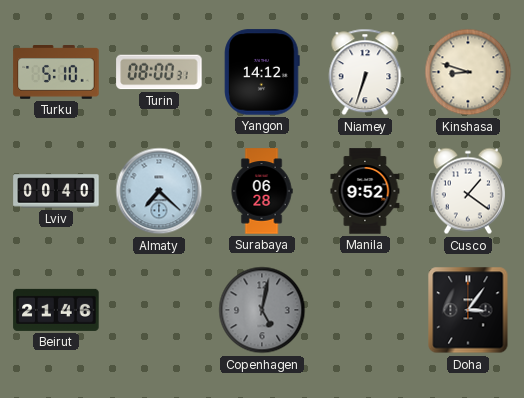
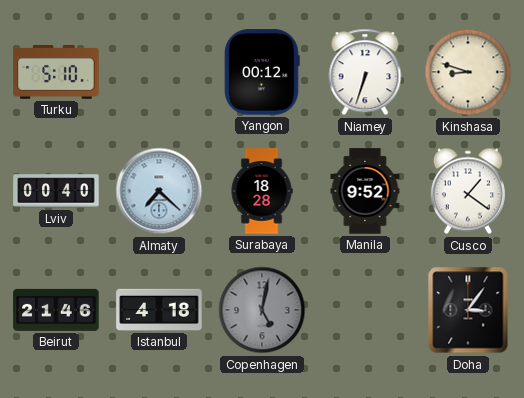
Turin: 08:00 -> none (159, 72)
Yangon: 14:12 -> 00:12 (262, 72)
Surabaya: 06:28 -> 18:28 (262, 191)
Istanbul: none -> 4:18 (159, 310)
